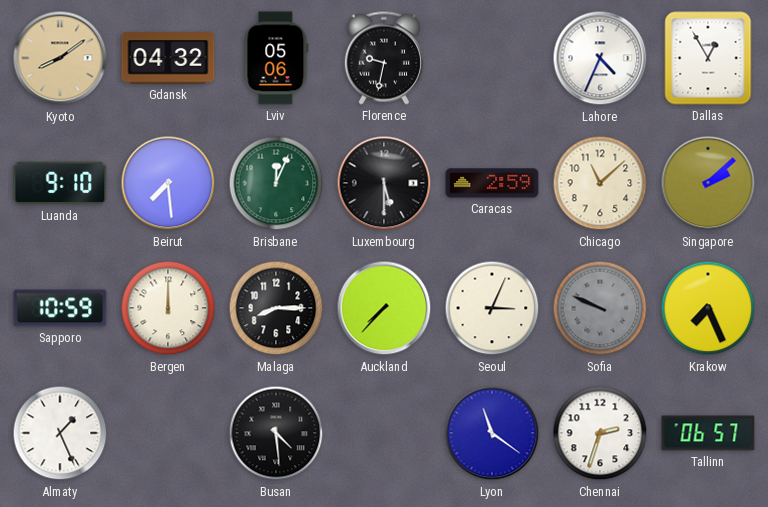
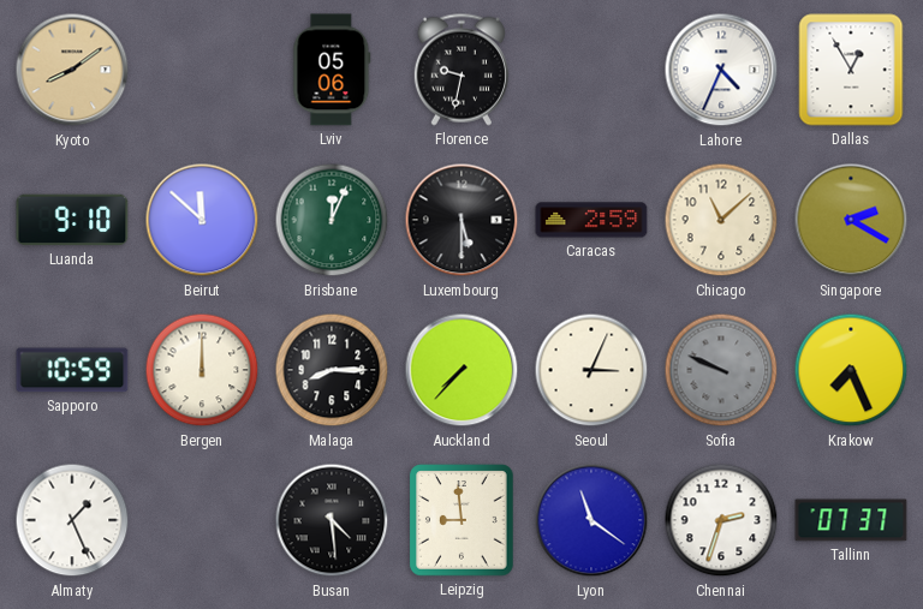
Gdansk: 04:32 -> none (168, 58)
Beirut: 7:29 -> 11:52 (202, 220)
Singapore: 2:08 -> 2:20 (851, 220)
Leipzig: none -> 8:59 (461, 520)
Tallinn: 06:57 -> 07:37 (851, 520)
